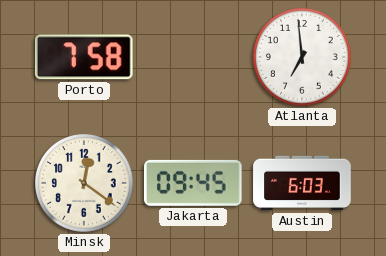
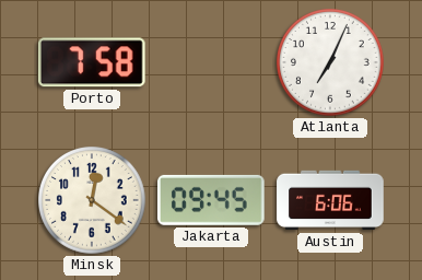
Atlanta: 6:59 -> 7:04 (331, 63)
Austin: 6:03 -> 6:06 (330, 200)
